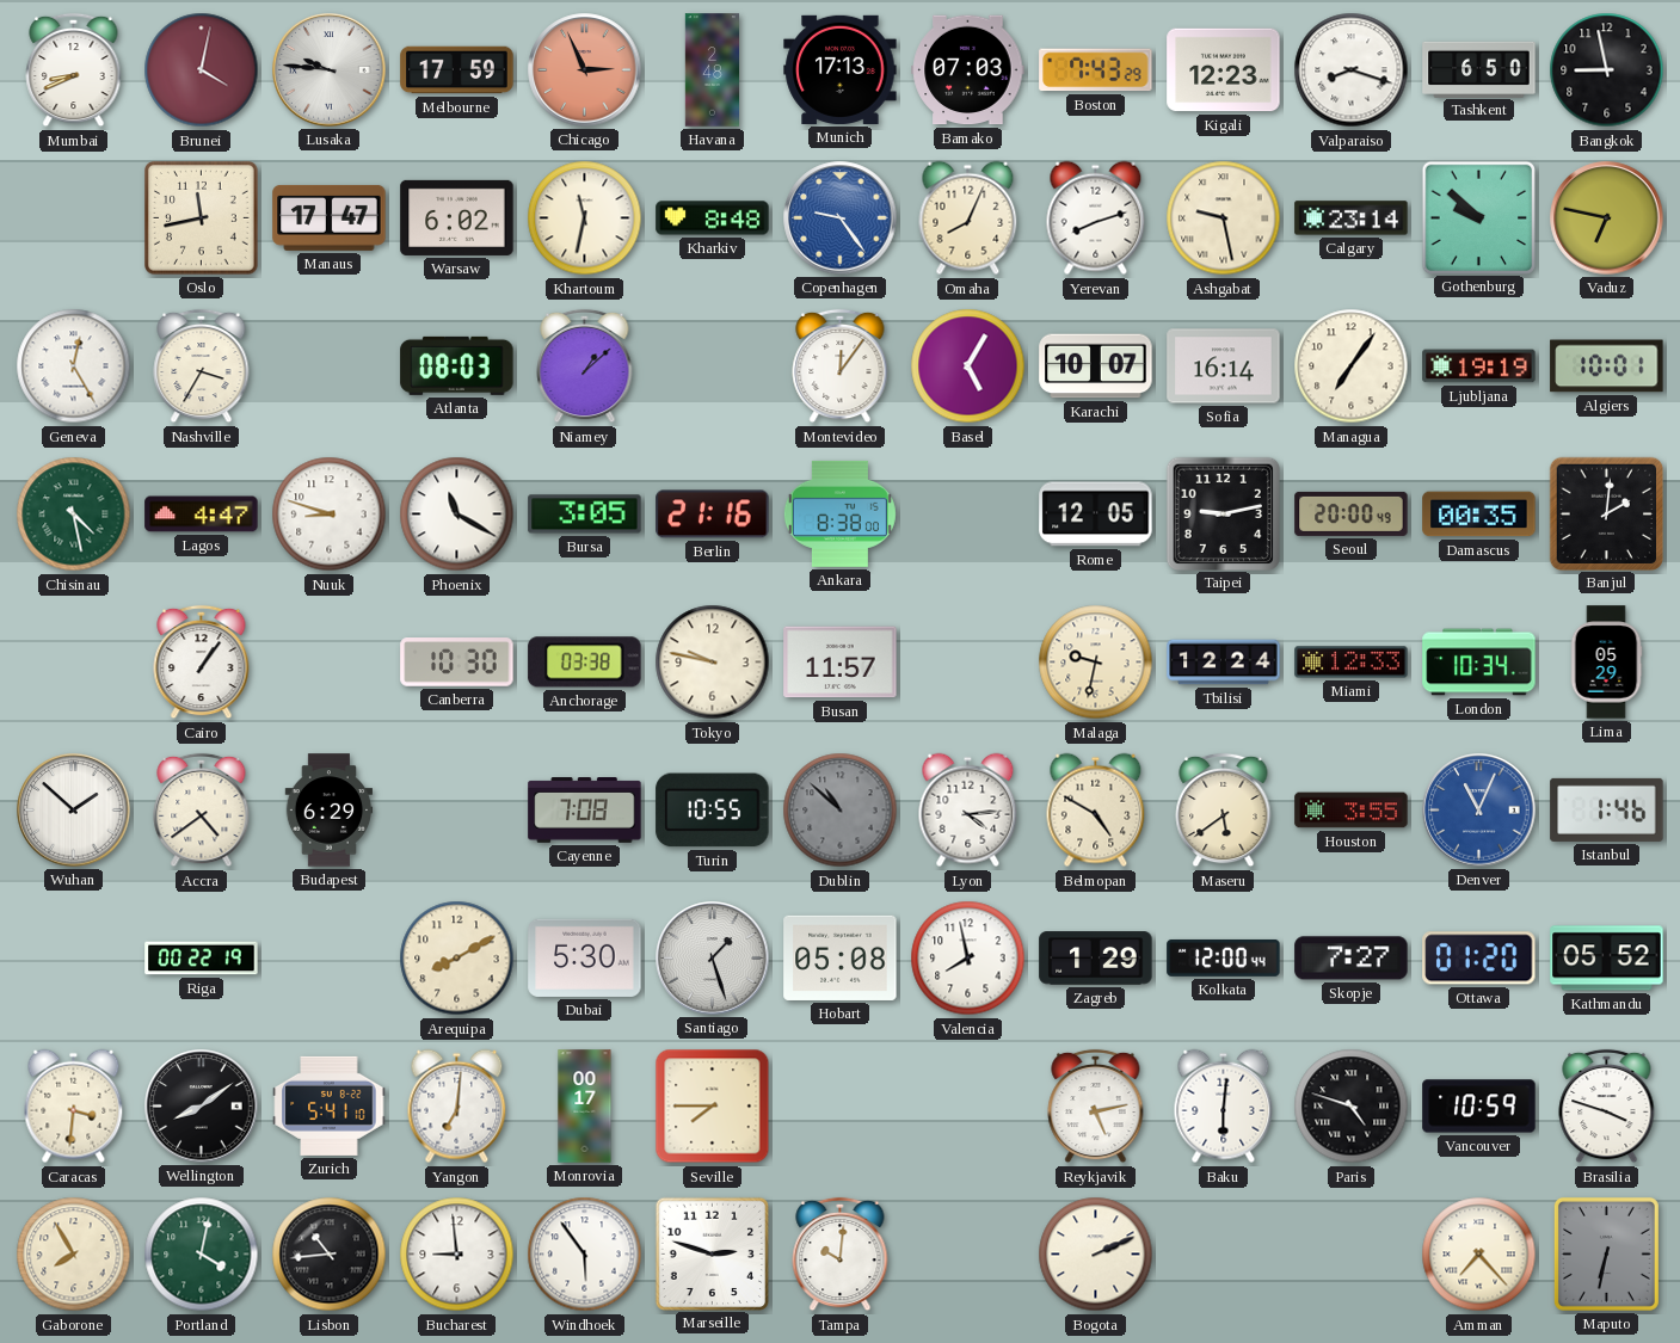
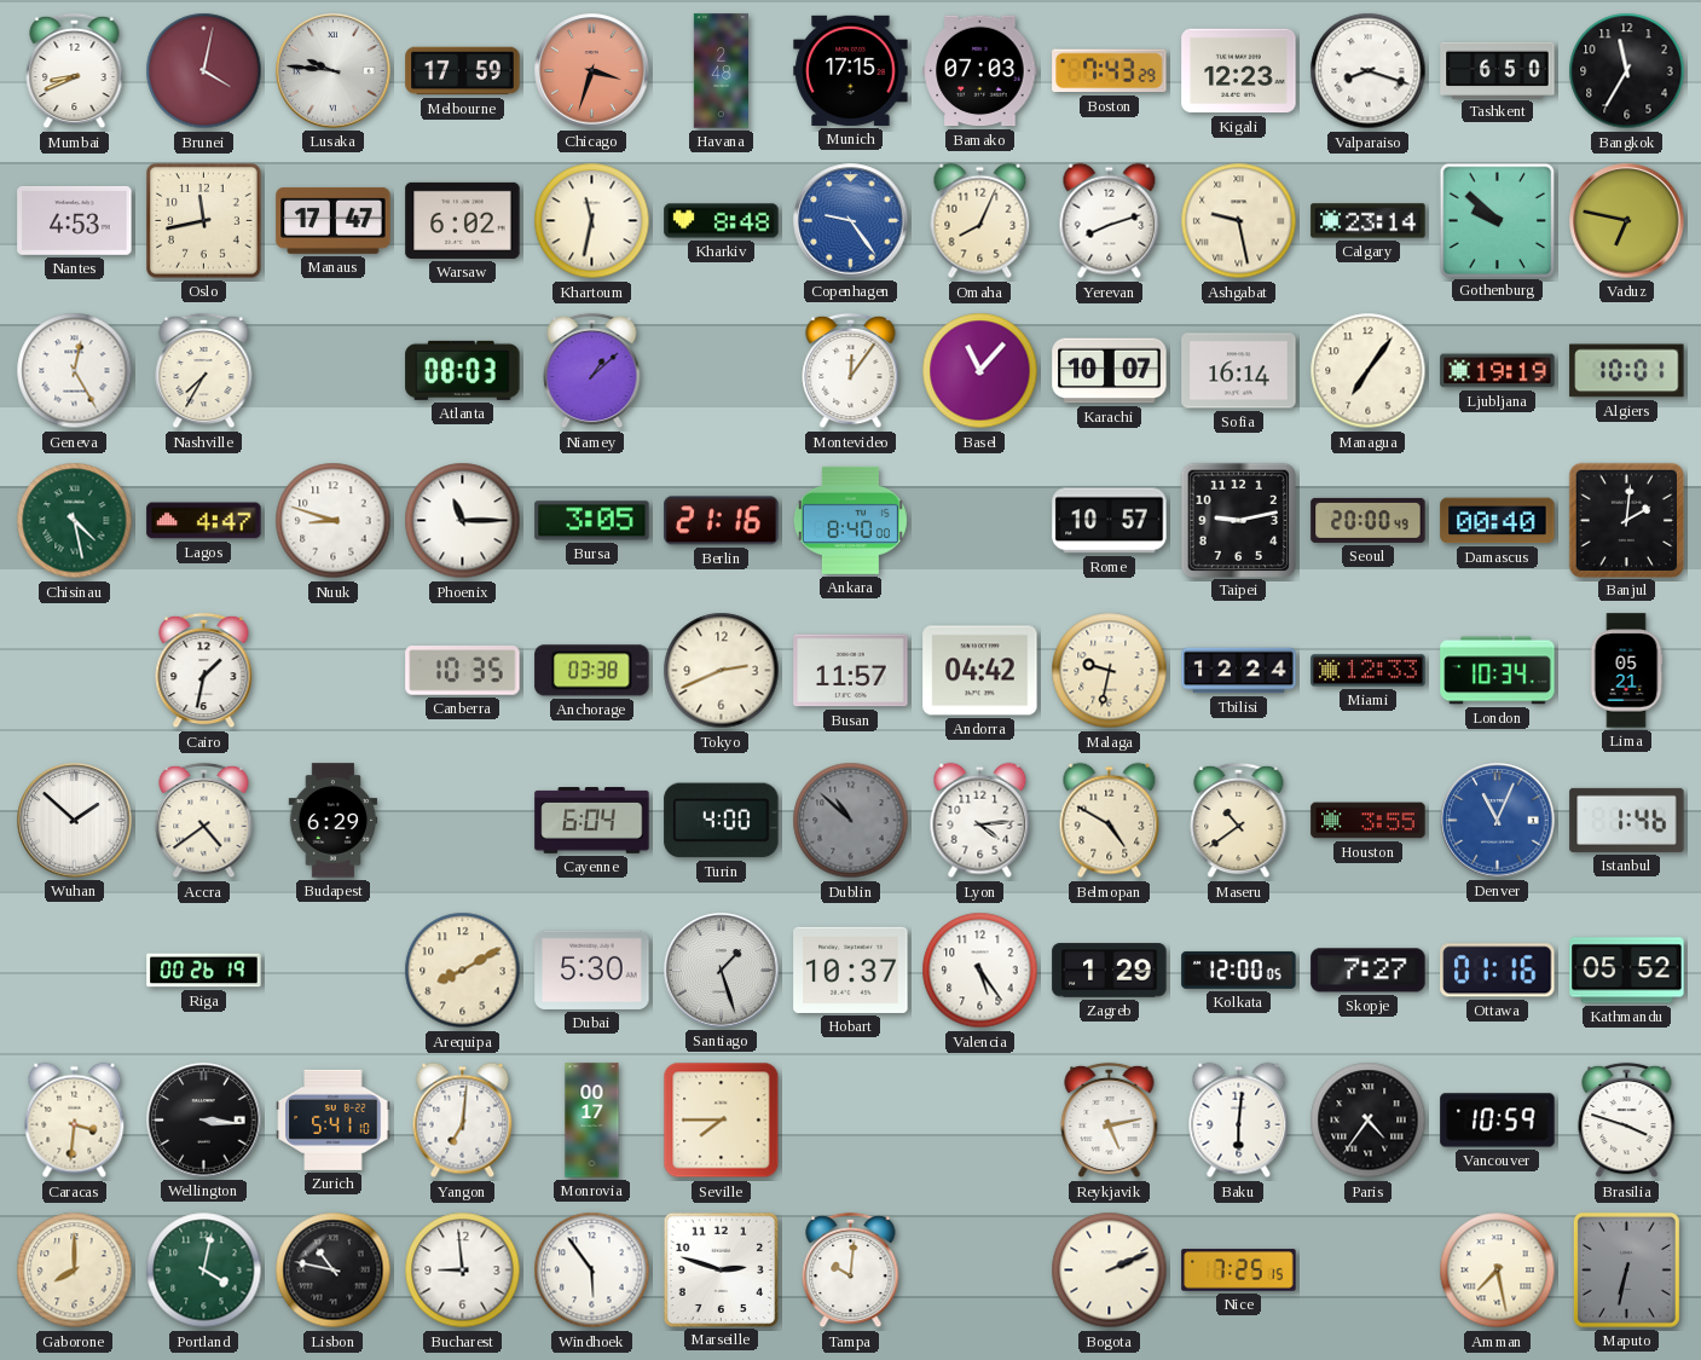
Chicago: 2:56 -> 3:33 (592, 71)
Munich: 17:13 -> 17:15 (851, 70)
Bangkok: 8:58 -> 11:35 (1627, 71)
Nantes: none -> 4:53 (75, 220)
Nashville: 3:35 -> 7:35 (204, 371)
Basel: 5:05 -> 11:07 (980, 371)
Phoenix: 11:20 -> 11:15 (463, 521)
Ankara: 8:38 -> 8:40 (850, 520)
Rome: 12:05 -> 10:57 (1110, 521)
Damascus: 00:35 -> 00:40 (1498, 521)
Cairo: 1:06 -> 1:32 (204, 671)
Canberra: 10:30 -> 10:35 (463, 671)
Tokyo: 9:47 -> 2:41 (722, 671)
Andorra: none -> 04:42 (980, 671)
Lima: 05:29 -> 05:21 (1626, 671)
Cayenne: 7:08 -> 6:04 (592, 821)
Turin: 10:55 -> 4:00 (722, 821)
Maseru: 5:39 -> 10:39 (1239, 821)
Riga: 00:22 -> 00:26 (204, 971)
Hobart: 05:08 -> 10:37 (851, 970)
Valencia: 7:58 -> 5:24 (980, 971)
Kolkata: 12:00:44 -> 12:00:05 (1239, 970)
Ottawa: 01:20 -> 01:16 (1498, 971)
Wellington: 8:09 -> 3:16 (204, 1121)
Paris: 4:48 -> 4:36 (1369, 1121)
Gaborone: 7:55 -> 8:00 (75, 1271)
Lisbon: 10:44 -> 10:47 (334, 1271)
Nice: none -> 7:25 (1239, 1271)
Amman: 7:23 -> 7:28 (1498, 1271)
